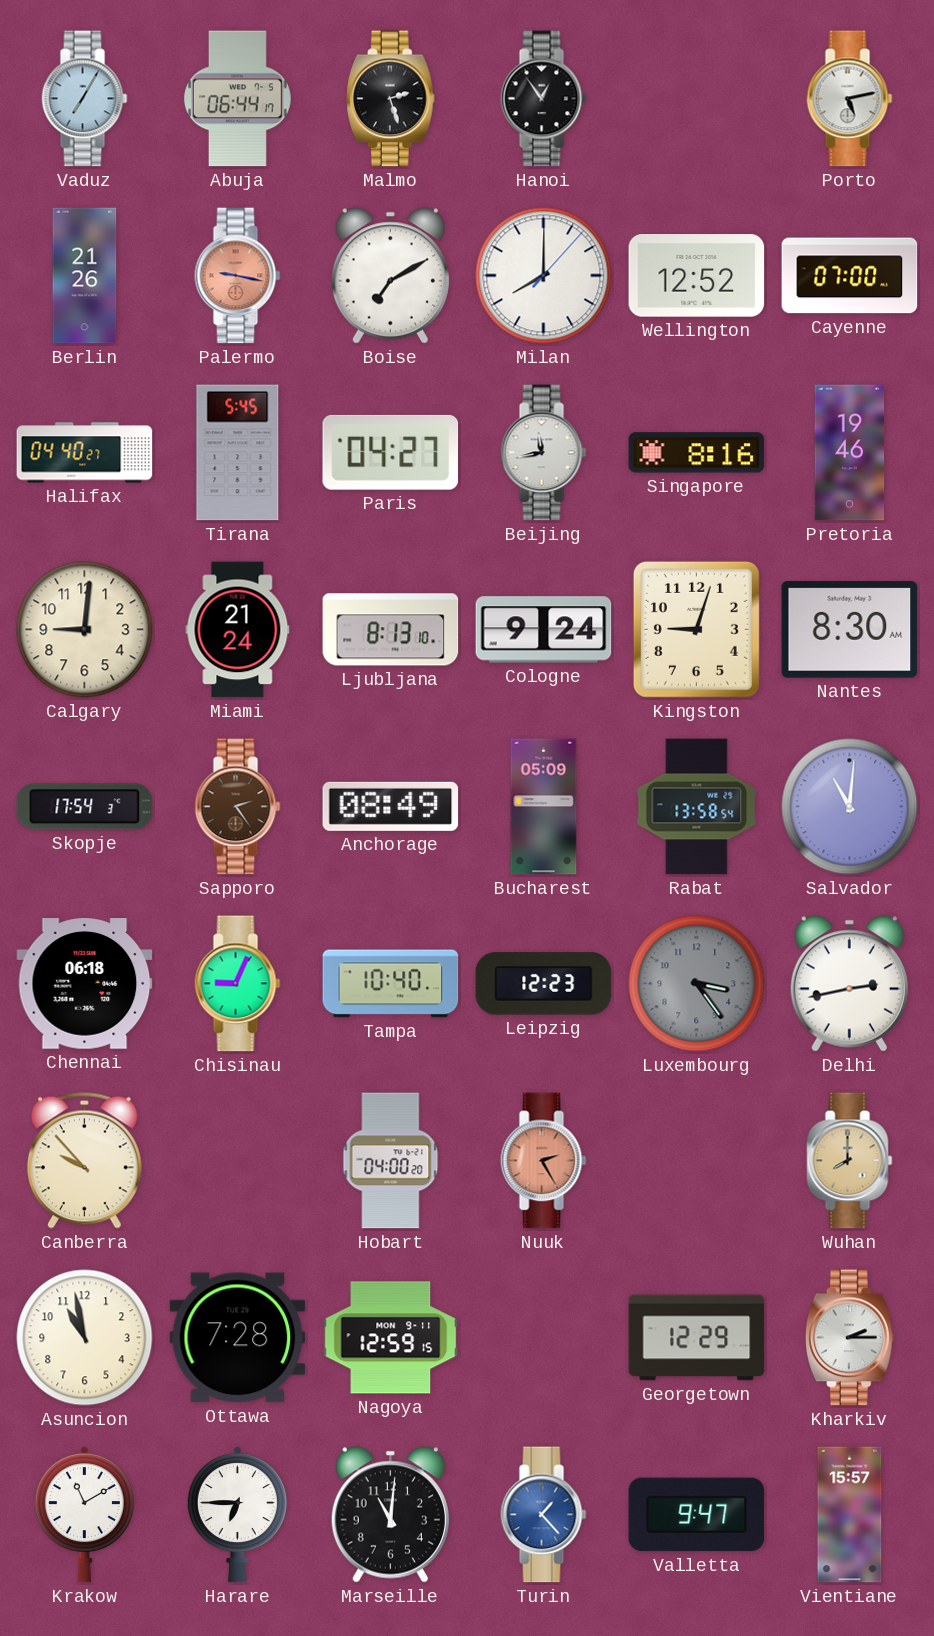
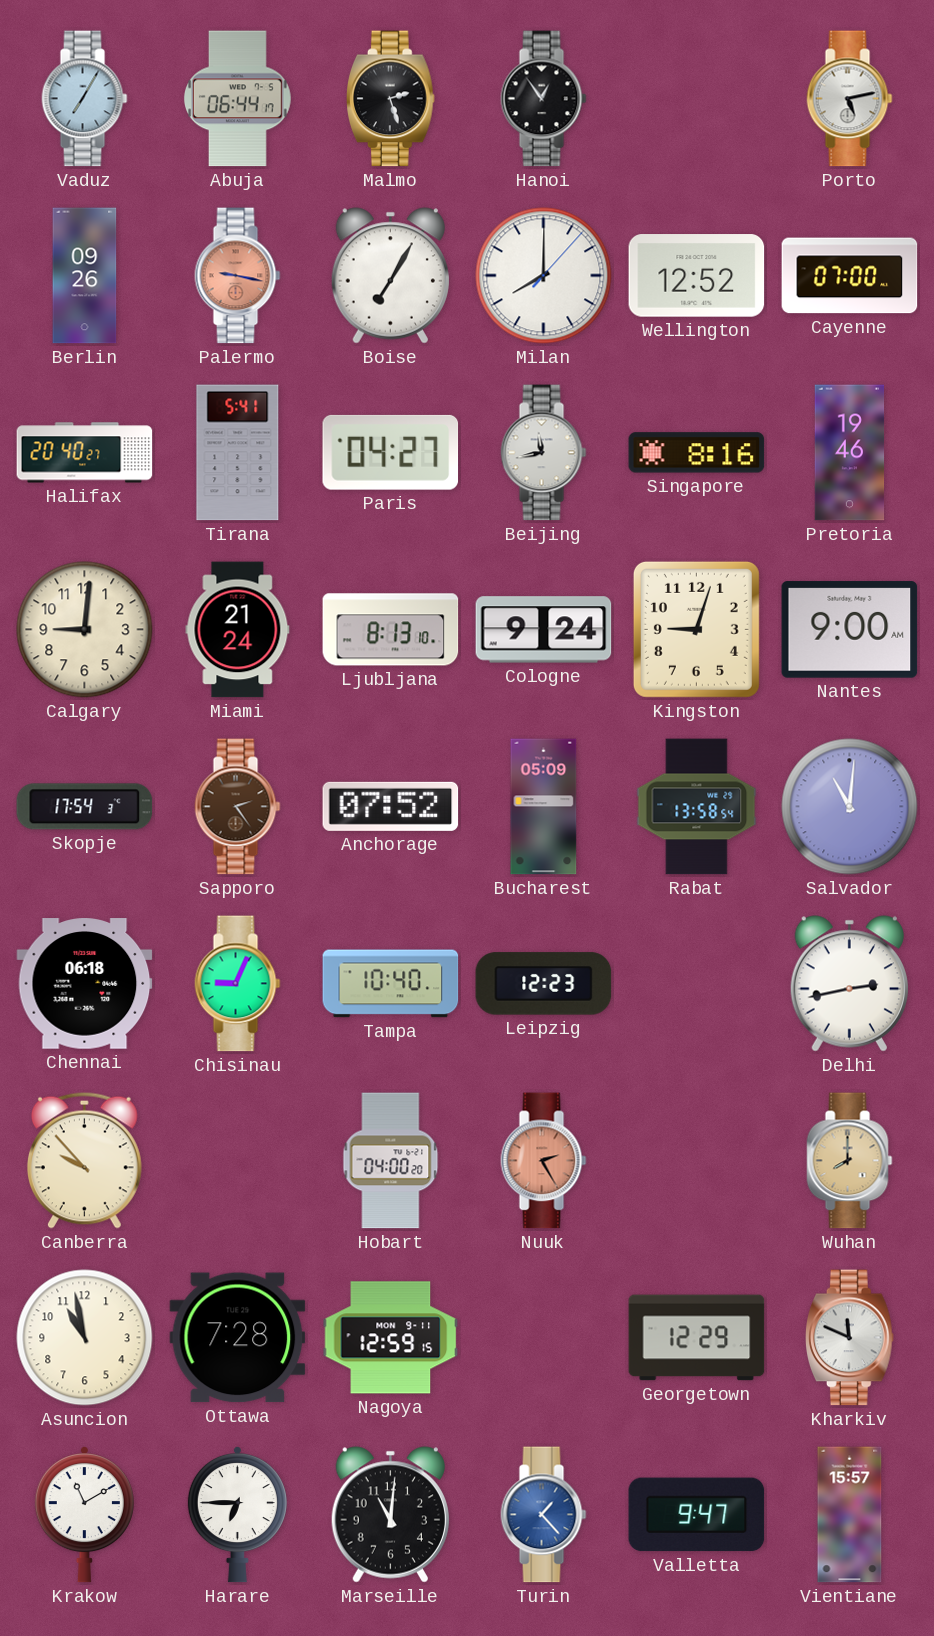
Berlin: 21:26 -> 09:26 (85, 276)
Boise: 7:10 -> 7:05 (390, 276)
Halifax: 04:40 -> 20:40 (85, 453)
Tirana: 5:45 -> 5:41 (238, 453)
Nantes: 8:30 -> 9:00 (850, 630)
Anchorage: 08:49 -> 07:52 (391, 806)
Luxembourg: 3:24 -> none (697, 984)
Kharkiv: 2:15 -> 11:49 (850, 1338)
